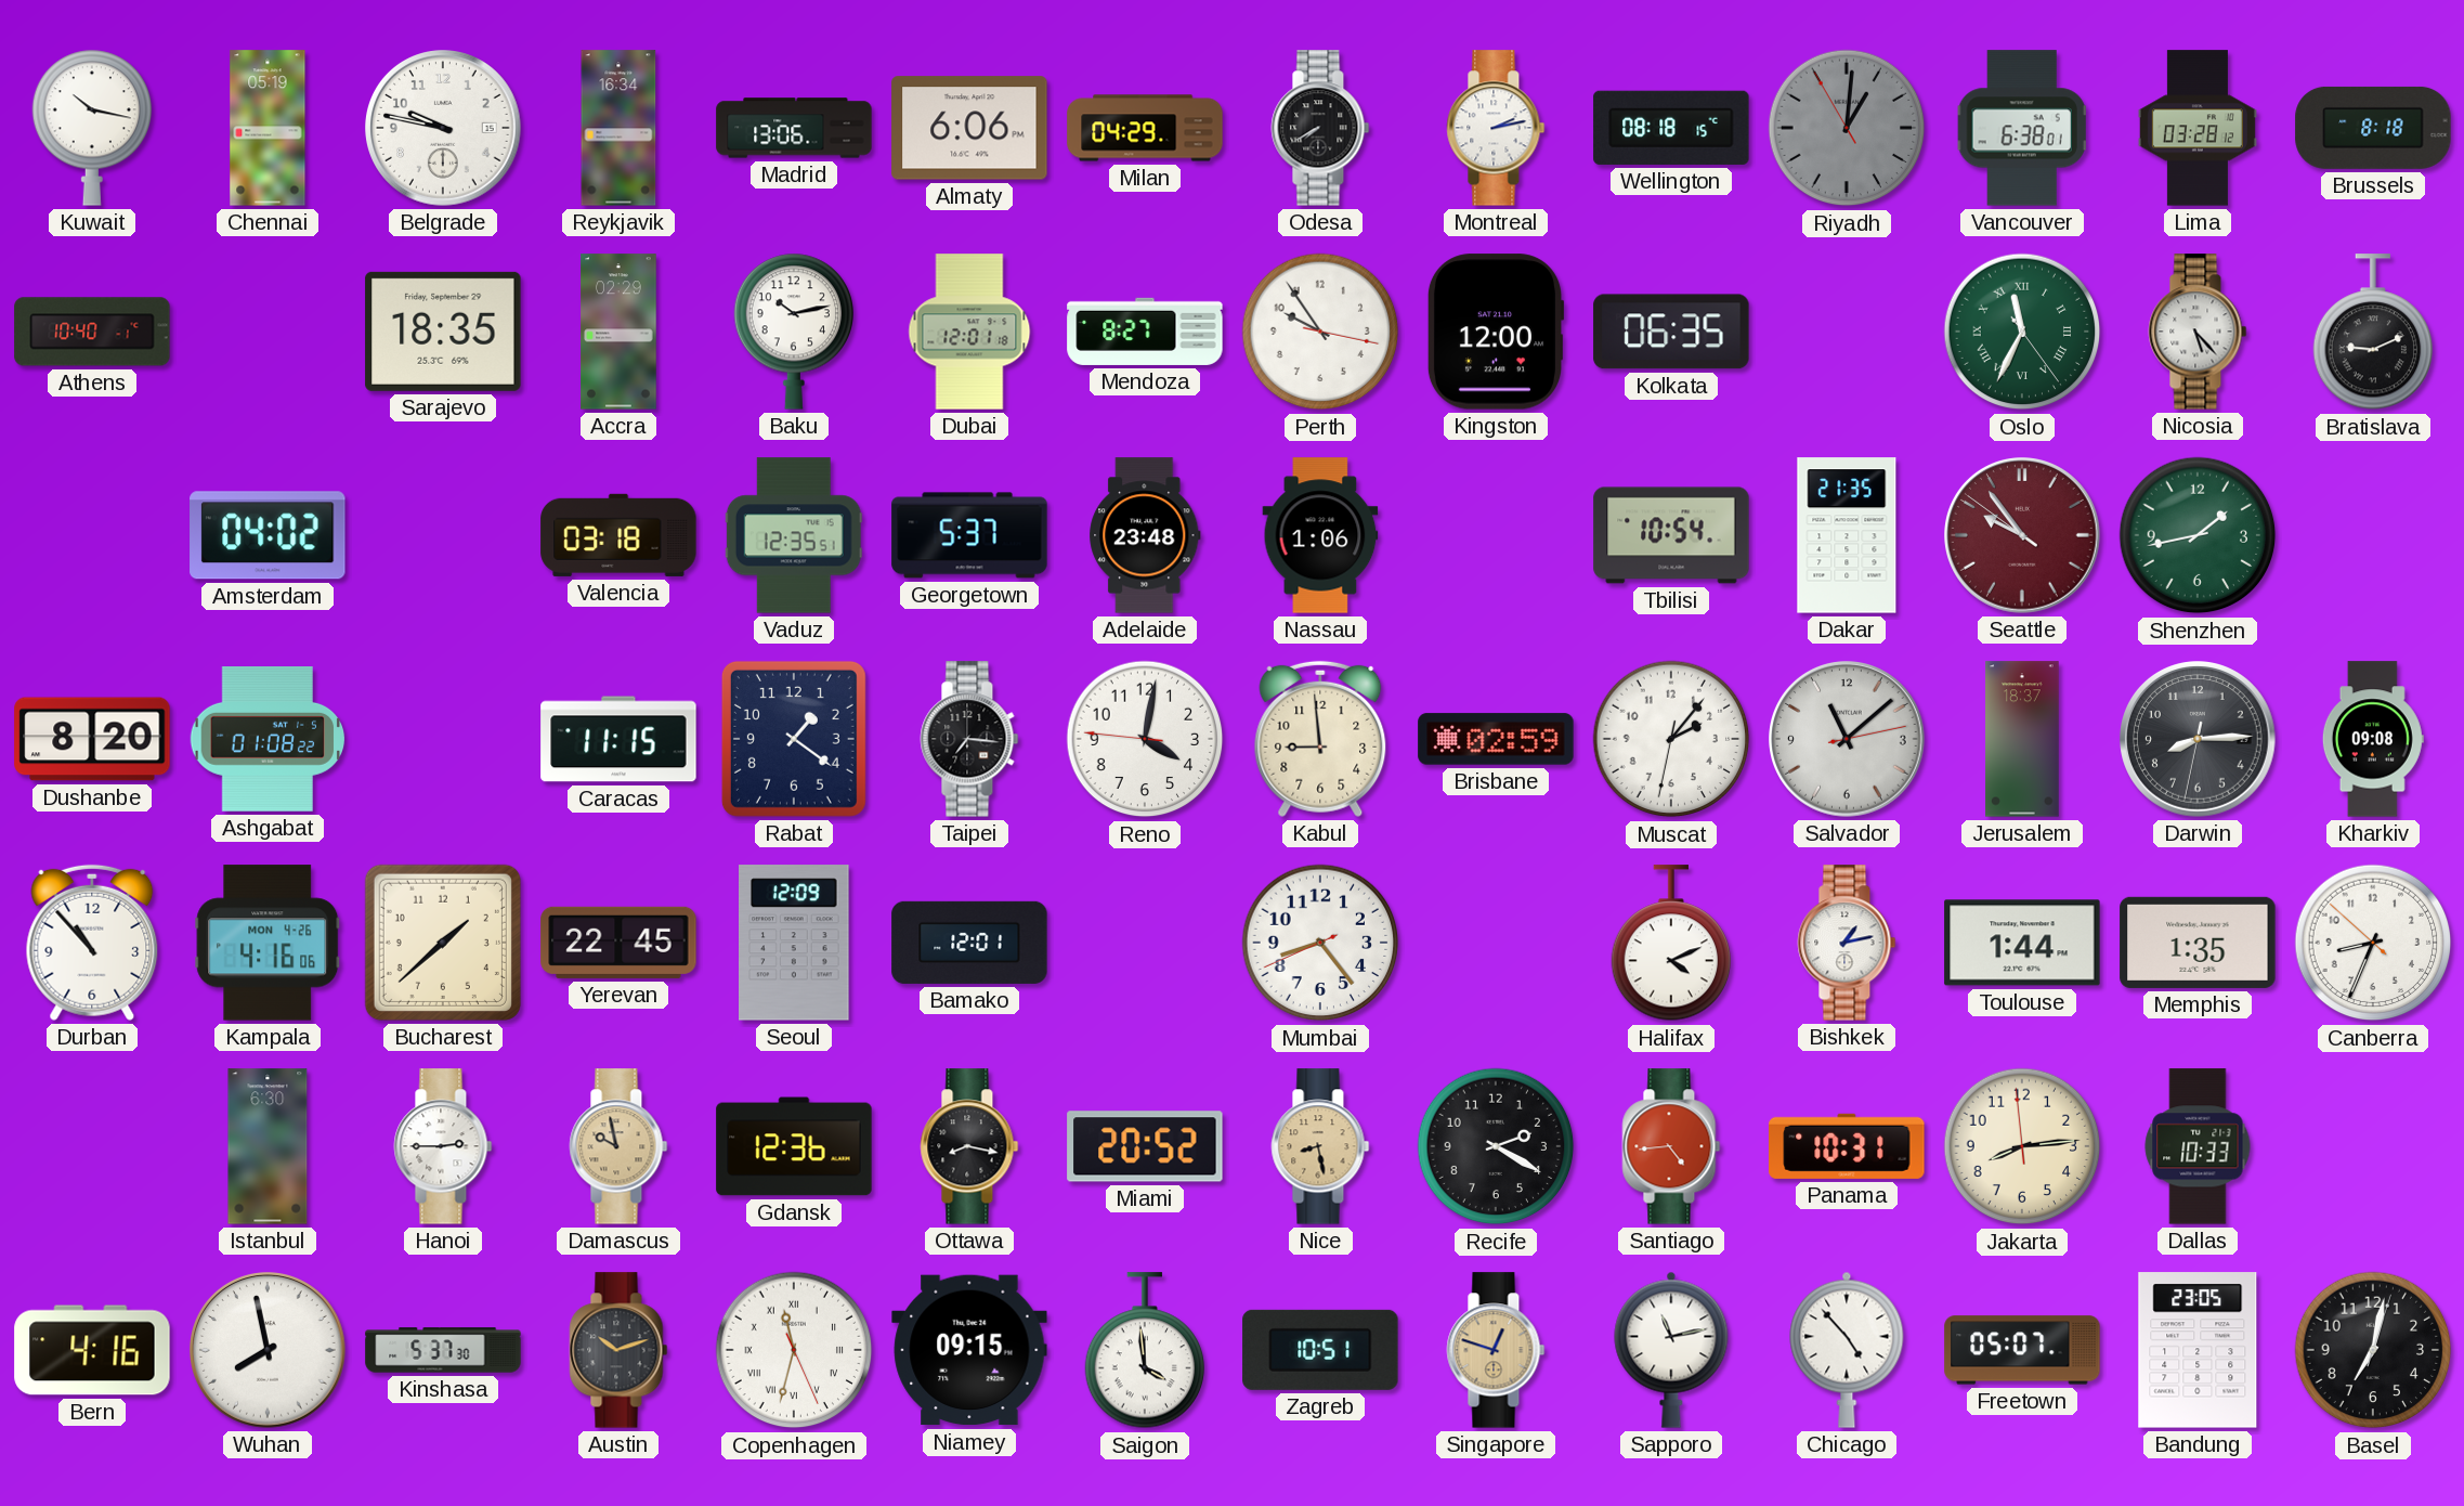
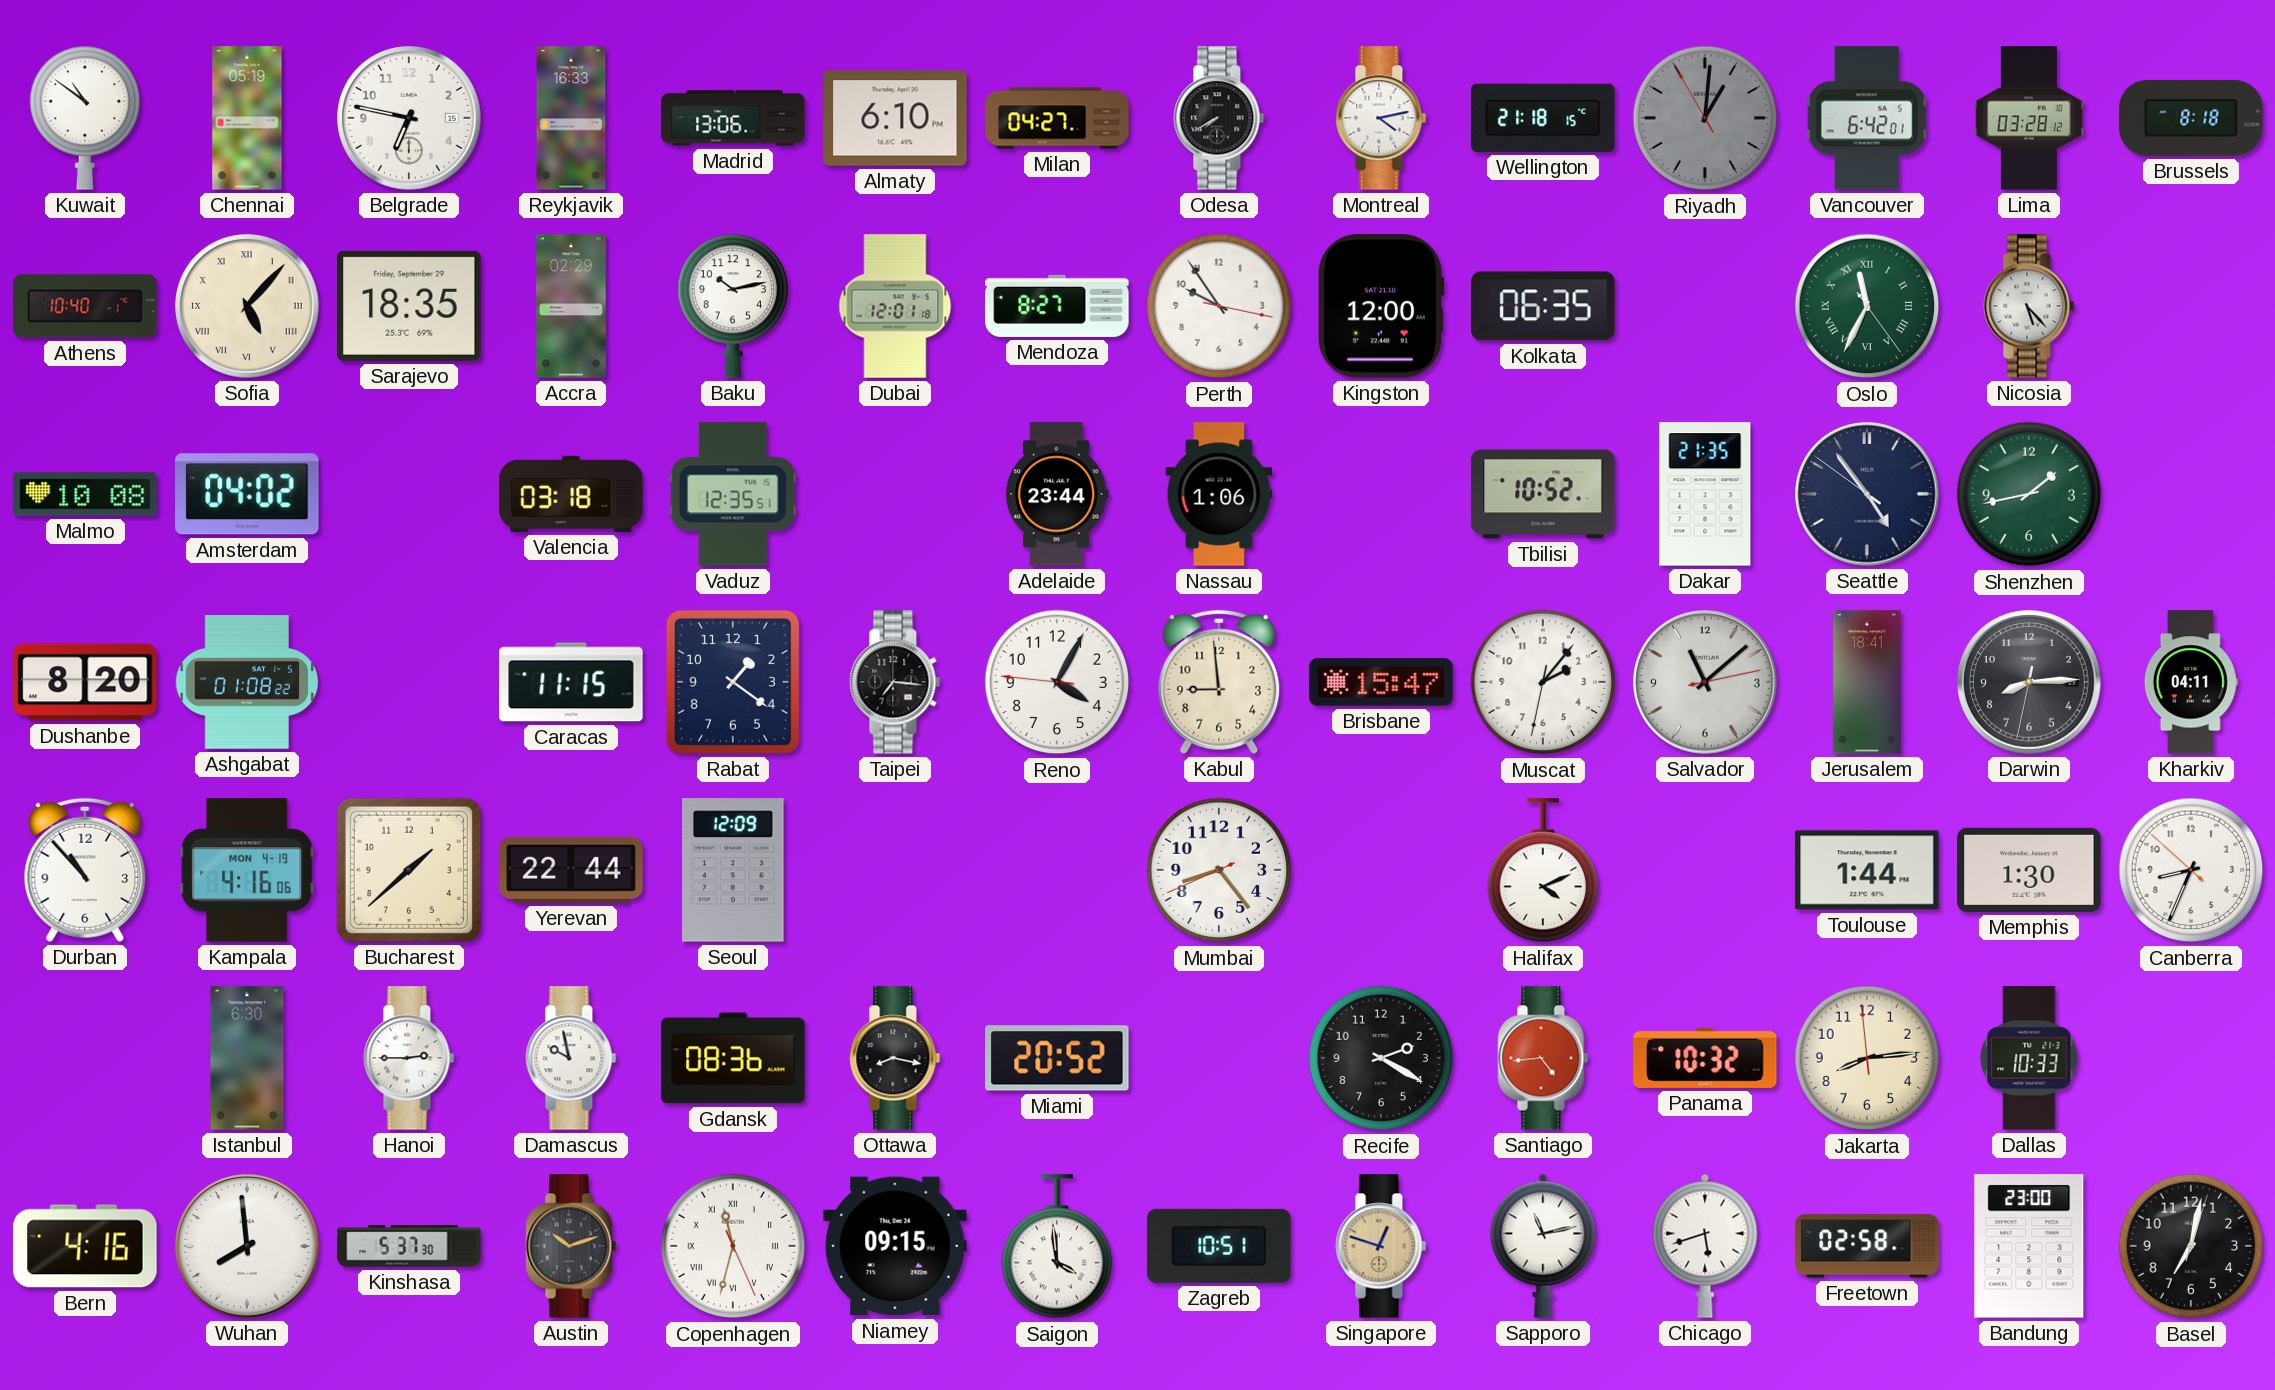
Kuwait: 10:17 -> 10:51 (84, 118)
Belgrade: 9:47 -> 6:47 (410, 119)
Reykjavik: 16:34 -> 16:33 (571, 118)
Almaty: 6:06 -> 6:10 (895, 118)
Milan: 04:29 -> 04:27 (1057, 118)
Montreal: 2:13 -> 4:13 (1381, 118)
Wellington: 08:18 -> 21:18 (1543, 118)
Vancouver: 6:38 -> 6:42 (1867, 118)
Sofia: none -> 5:07 (248, 307)
Bratislava: 9:11 -> none (2372, 333)
Malmo: none -> 10:08 (85, 494)
Georgetown: 5:37 -> none (969, 535)
Adelaide: 23:48 -> 23:44 (1057, 494)
Tbilisi: 10:54 -> 10:52 (1543, 494)
Seattle: 9:53 -> 4:53 (1868, 495)
Seattle dial: burgundy -> navy (1868, 495)
Reno: 4:01 -> 4:04 (1057, 682)
Brisbane: 02:59 -> 15:47 (1381, 682)
Jerusalem: 18:37 -> 18:41 (1867, 682)
Kharkiv: 09:08 -> 04:11 (2191, 682)
Kampala date: MON 4-26 -> MON 4-19 (247, 870)
Yerevan: 22:45 -> 22:44 (571, 870)
Bamako: 12:01 -> none (969, 943)
Bishkek: 1:13 -> none (1847, 943)
Memphis: 1:35 -> 1:30 (2029, 870)
Damascus dial: champagne -> white (571, 1058)
Gdansk: 12:36 -> 08:36 (733, 1058)
Nice: 8:28 -> none (1320, 1146)
Panama: 10:31 -> 10:32 (1705, 1058)
Wuhan: 7:58 -> 7:59 (248, 1247)
Chicago: 4:53 -> 5:42 (1705, 1246)
Freetown: 05:07 -> 02:58 (1867, 1246)
Bandung: 23:05 -> 23:00 (2029, 1246)
